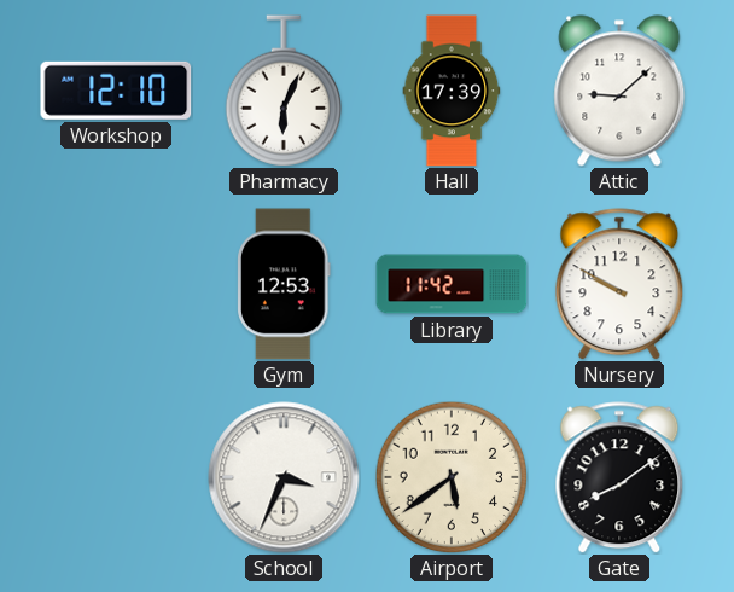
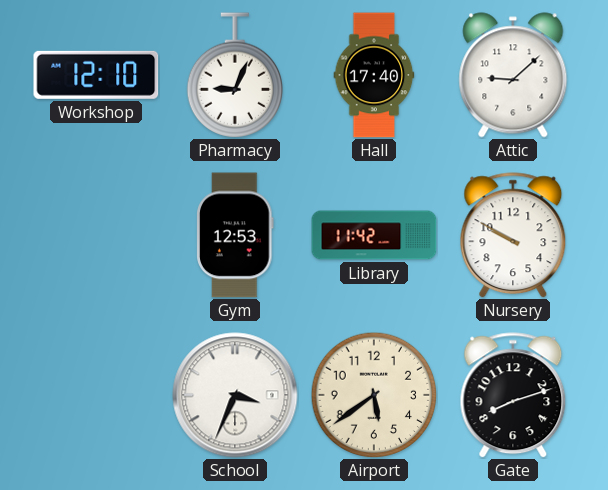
Pharmacy: 6:04 -> 9:04 (234, 75)
Hall: 17:39 -> 17:40 (374, 75)
Gate: 8:09 -> 8:12 (513, 395)
